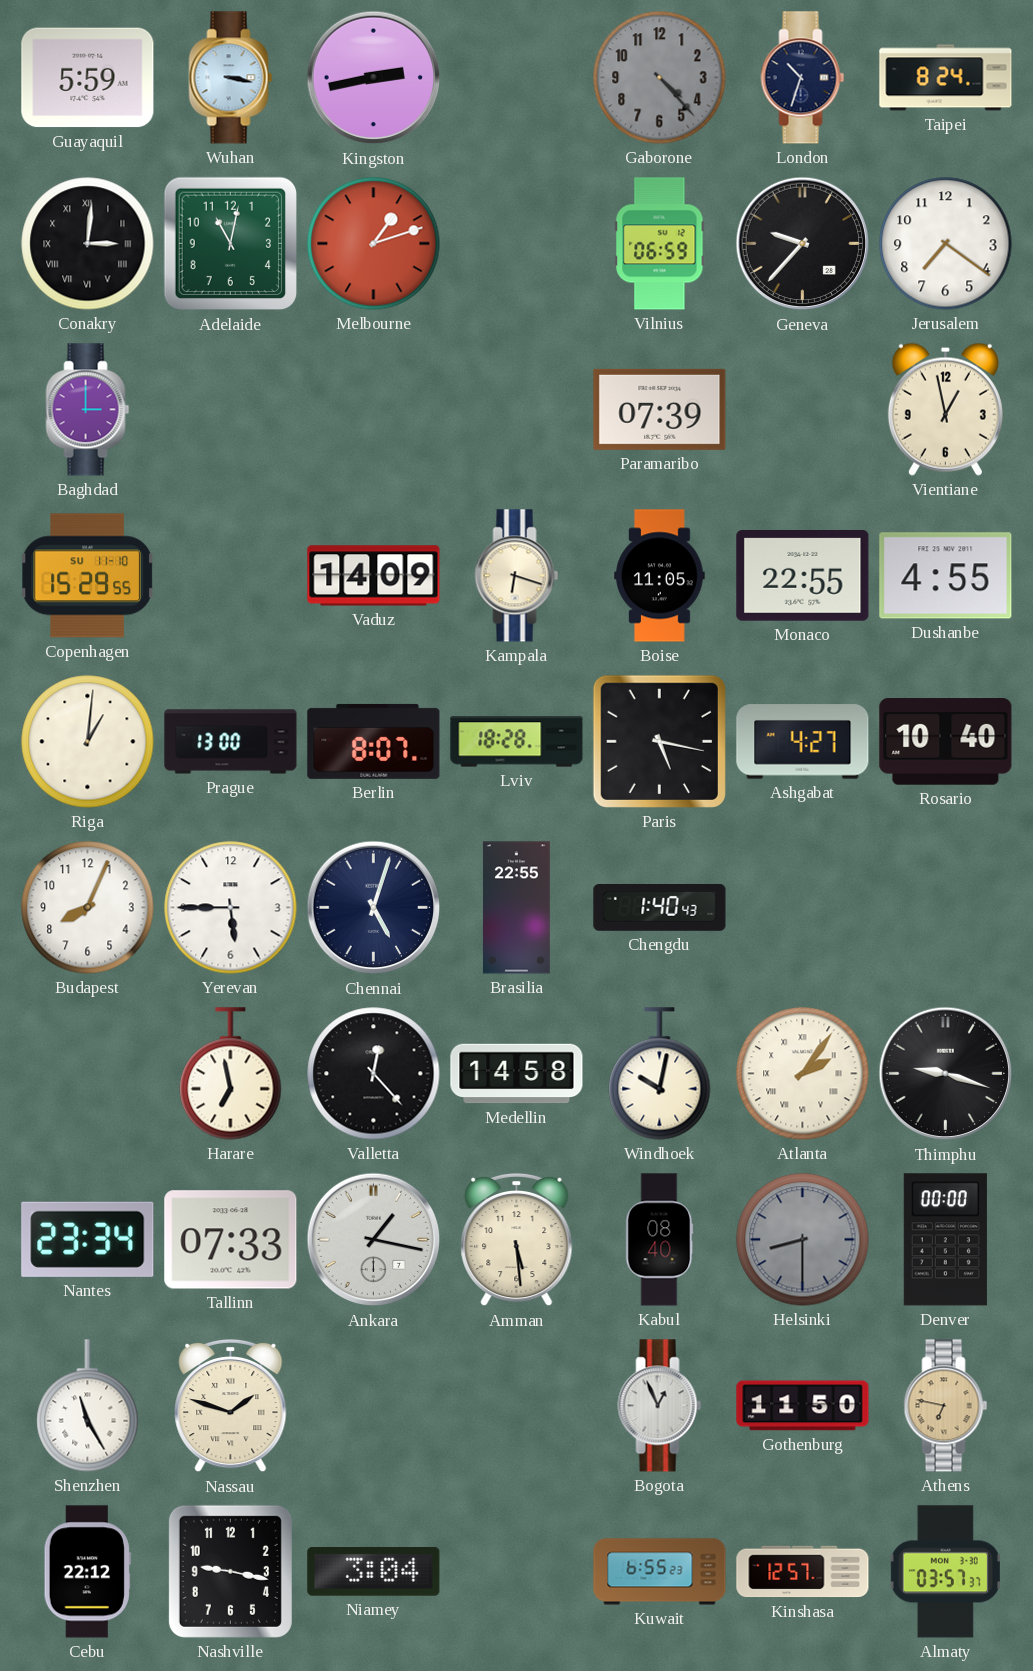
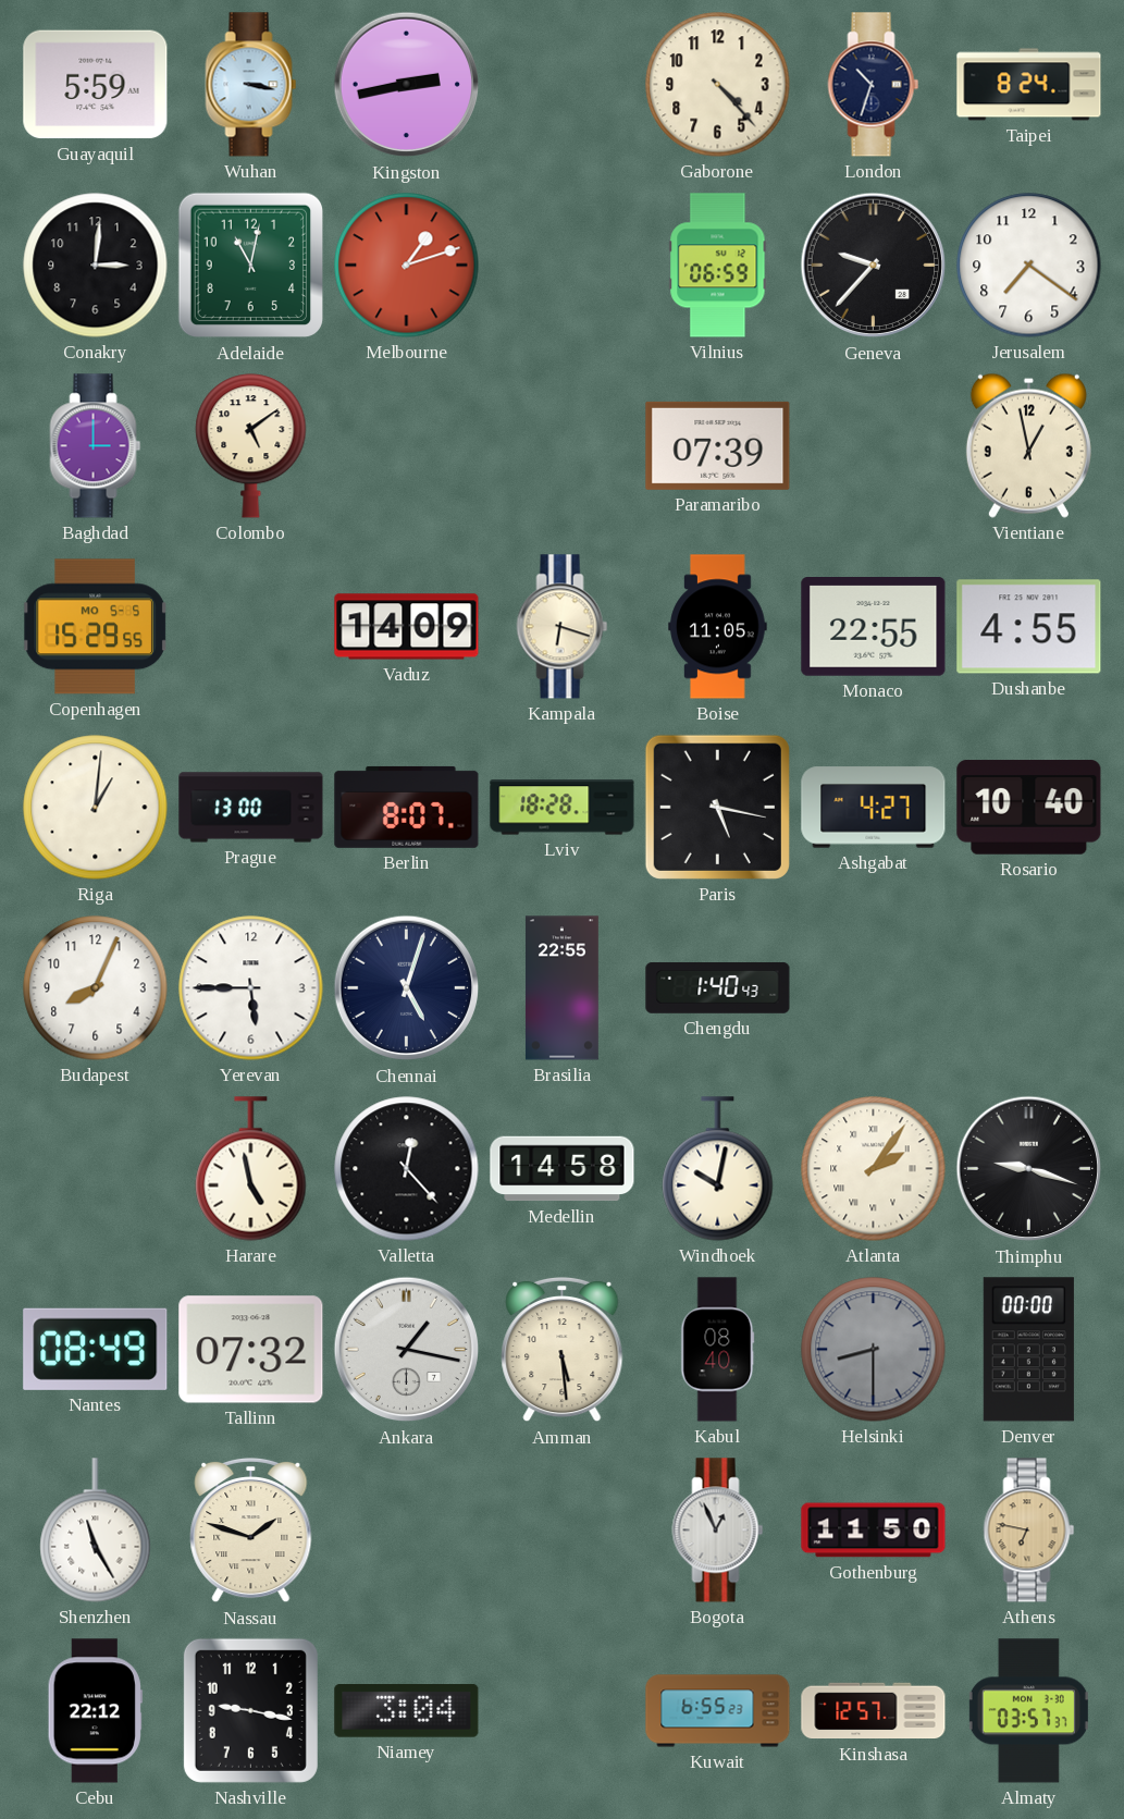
Gaborone dial: grey -> cream (718, 85)
Conakry numerals: Roman -> Arabic (96, 266)
Colombo: none -> 5:09 (251, 446)
Copenhagen date: SU 11-10 -> MO 5-5 (95, 627)
Harare: 6:58 -> 4:58 (251, 1169)
Nantes: 23:34 -> 08:49 (96, 1349)
Tallinn: 07:33 -> 07:32 (251, 1350)
